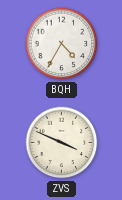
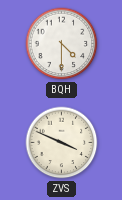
BQH: 4:35 -> 4:30 (62, 44)
